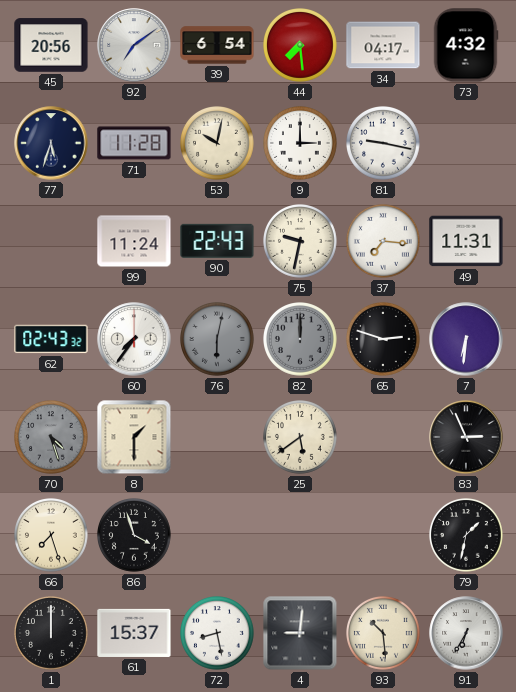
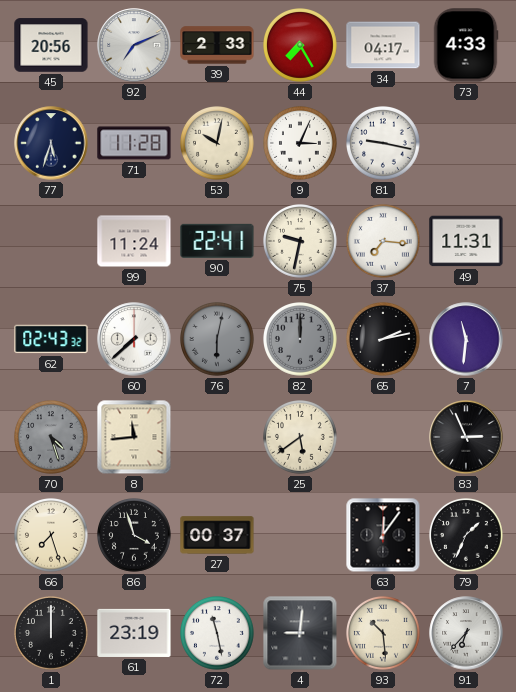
92: 7:09 -> 7:11 (134, 45)
39: 6:54 -> 2:33 (217, 45)
44: 7:29 -> 7:25 (301, 46)
73: 4:32 -> 4:33 (466, 45)
9: 3:00 -> 3:04 (301, 144)
90: 22:43 -> 22:41 (217, 241)
60: 7:36 -> 7:38 (134, 339)
65: 2:48 -> 2:13 (384, 340)
7: 6:31 -> 11:31 (466, 339)
8: 1:30 -> 11:44 (134, 437)
27: none -> 00:37 (217, 535)
63: none -> 12:06 (383, 535)
79: 1:32 -> 1:34 (467, 536)
61: 15:37 -> 23:19 (134, 633)
72: 8:28 -> 11:28 (218, 634)
91: 6:35 -> 6:37 (466, 633)
